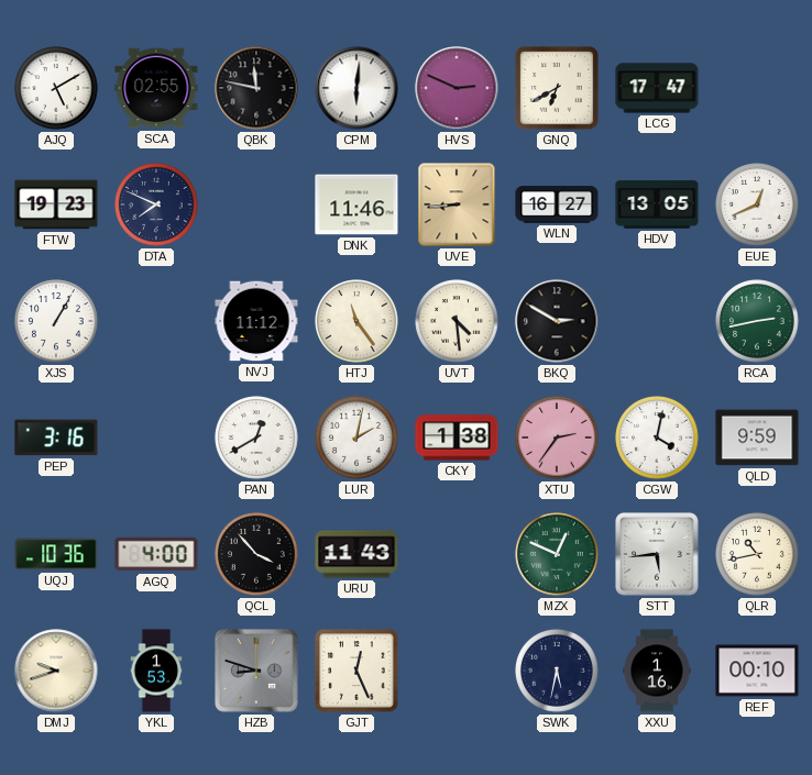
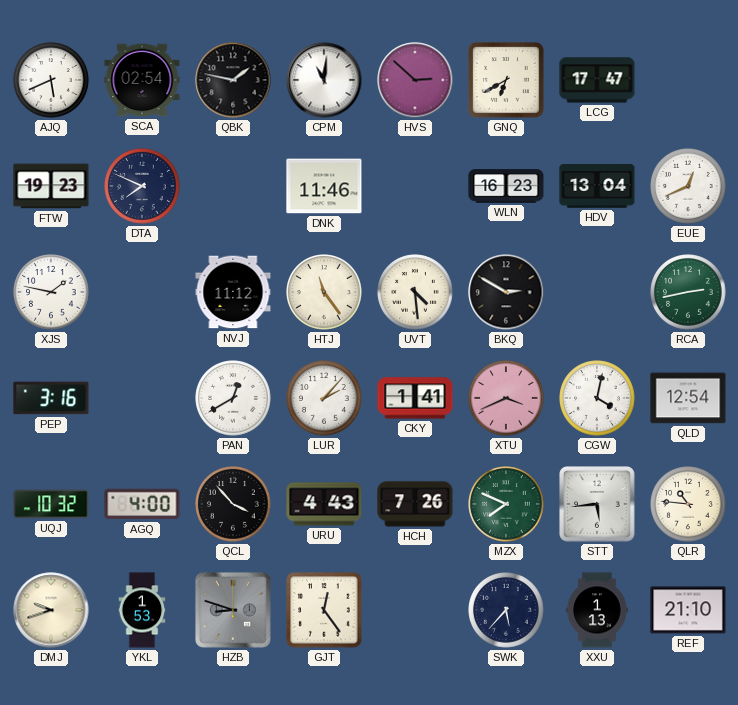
AJQ: 5:10 -> 5:41 (51, 80)
SCA: 02:55 -> 02:54 (142, 80)
QBK: 11:47 -> 1:47 (233, 80)
CPM: 6:01 -> 11:01 (324, 80)
HVS: 2:49 -> 2:52 (415, 80)
UVE: 8:44 -> none (457, 204)
WLN: 16:27 -> 16:23 (506, 186)
HDV: 13:05 -> 13:04 (597, 186)
XJS: 1:05 -> 1:47 (51, 292)
LUR: 2:02 -> 2:07 (324, 398)
CKY: 1:38 -> 1:41 (415, 398)
XTU: 2:36 -> 3:41 (506, 398)
QLD: 9:59 -> 12:54 (688, 398)
UQJ: 10:36 -> 10:32 (51, 504)
URU: 11:43 -> 4:43 (324, 504)
HCH: none -> 7:26 (415, 504)
MZX: 12:49 -> 7:49 (506, 504)
QLR: 10:43 -> 10:46 (688, 504)
GJT: 12:26 -> 12:24 (324, 610)
SWK: 5:32 -> 5:37 (506, 610)
XXU: 1:16 -> 1:13 (597, 610)
REF: 00:10 -> 21:10 (688, 610)
